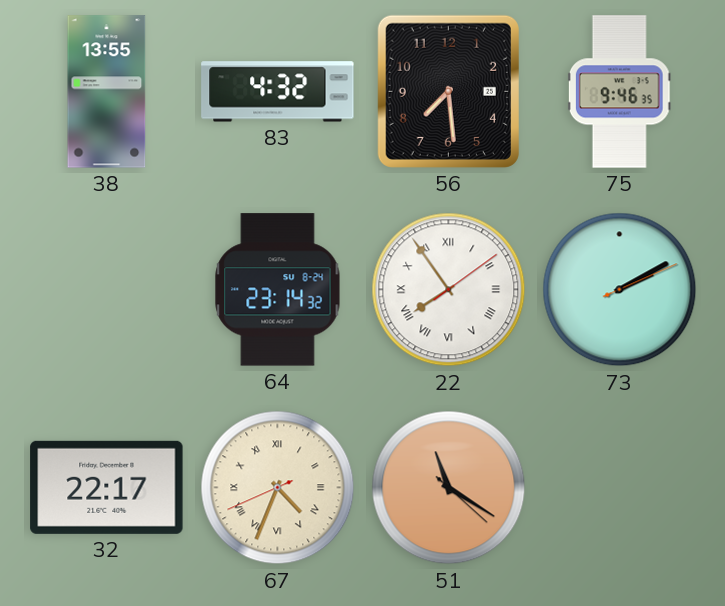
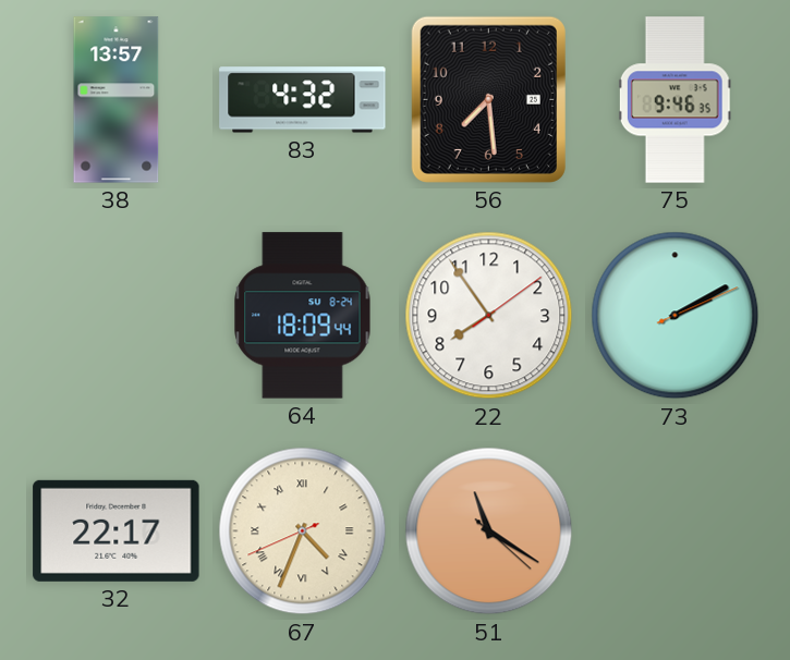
38: 13:55 -> 13:57 (117, 100)
64: 23:14 -> 18:09 (303, 316)
22 numerals: Roman -> Arabic (489, 316)
